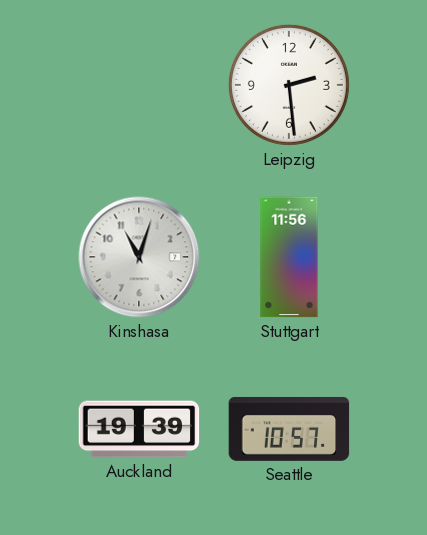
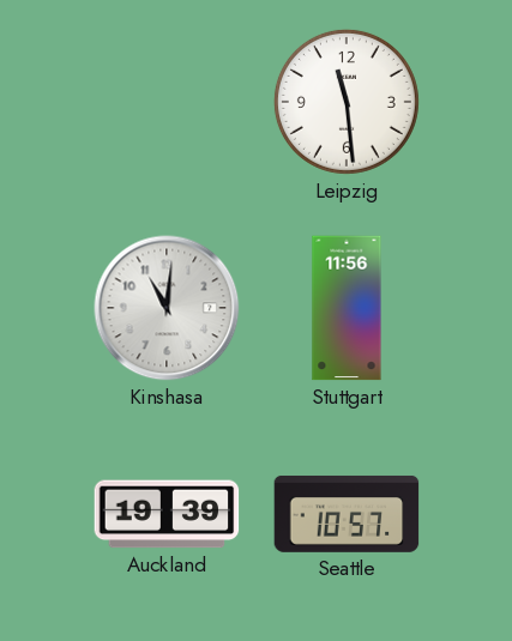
Leipzig: 2:29 -> 11:29 (347, 102)
Kinshasa: 11:03 -> 11:01 (167, 308)
